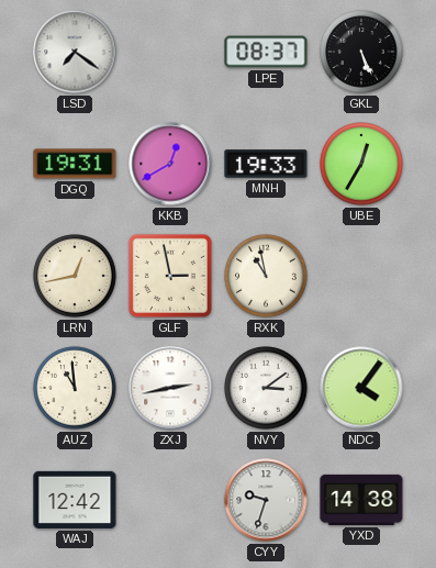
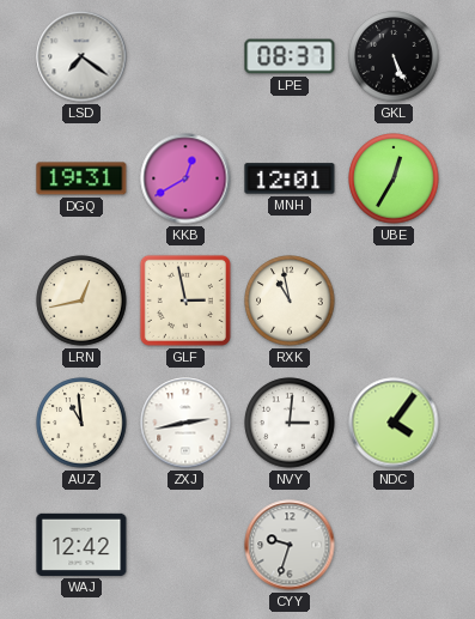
MNH: 19:33 -> 12:01 (290, 178)
NVY: 3:09 -> 3:01 (290, 423)
YXD: 14:38 -> none (361, 500)
